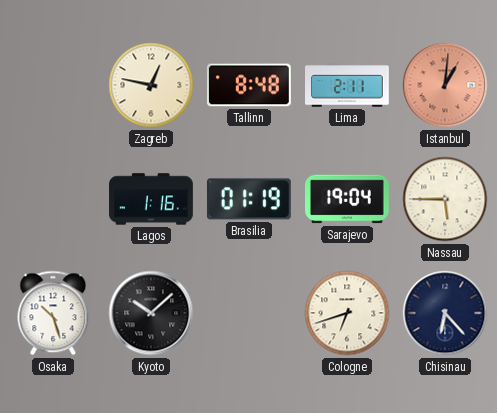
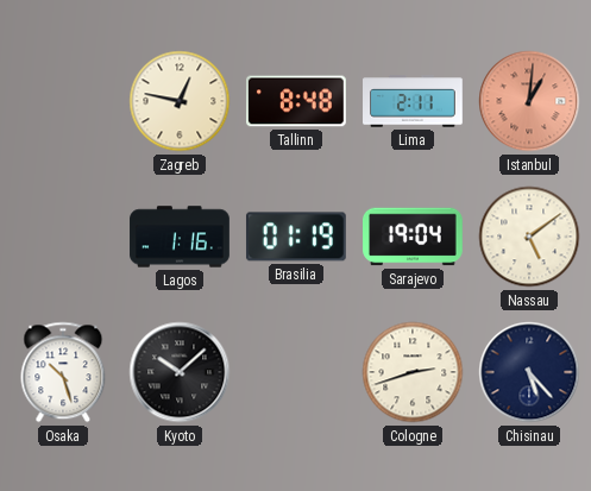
Nassau: 5:45 -> 5:09 (529, 237)
Cologne: 6:42 -> 2:42 (413, 372)
Chisinau: 6:23 -> 5:23 (529, 372)
